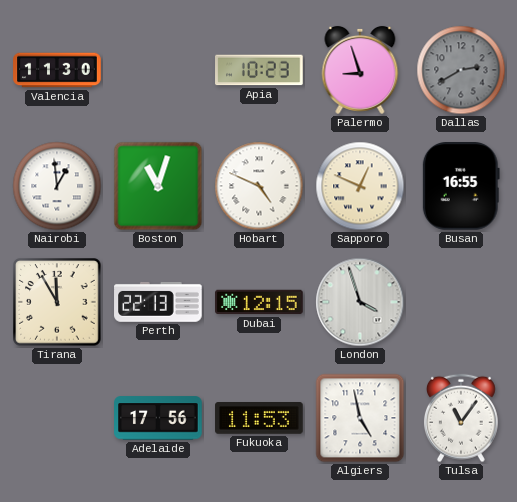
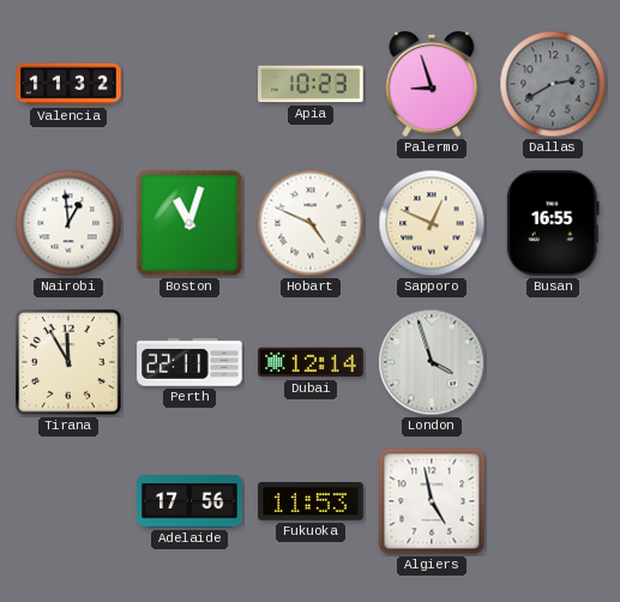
Valencia: 11:30 -> 11:32 (68, 84)
Perth: 22:13 -> 22:11 (189, 362)
Dubai: 12:15 -> 12:14 (311, 362)
Tulsa: 11:06 -> none (461, 418)
